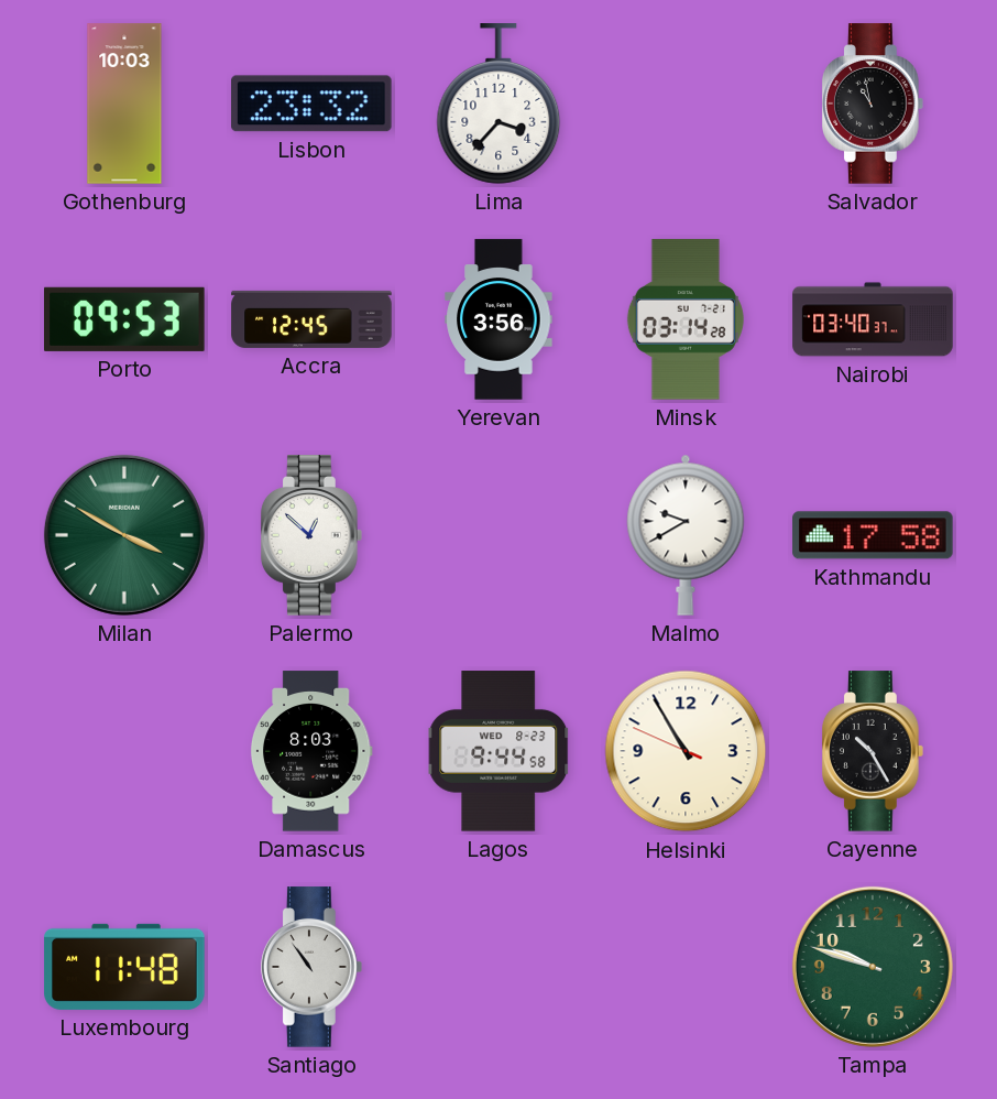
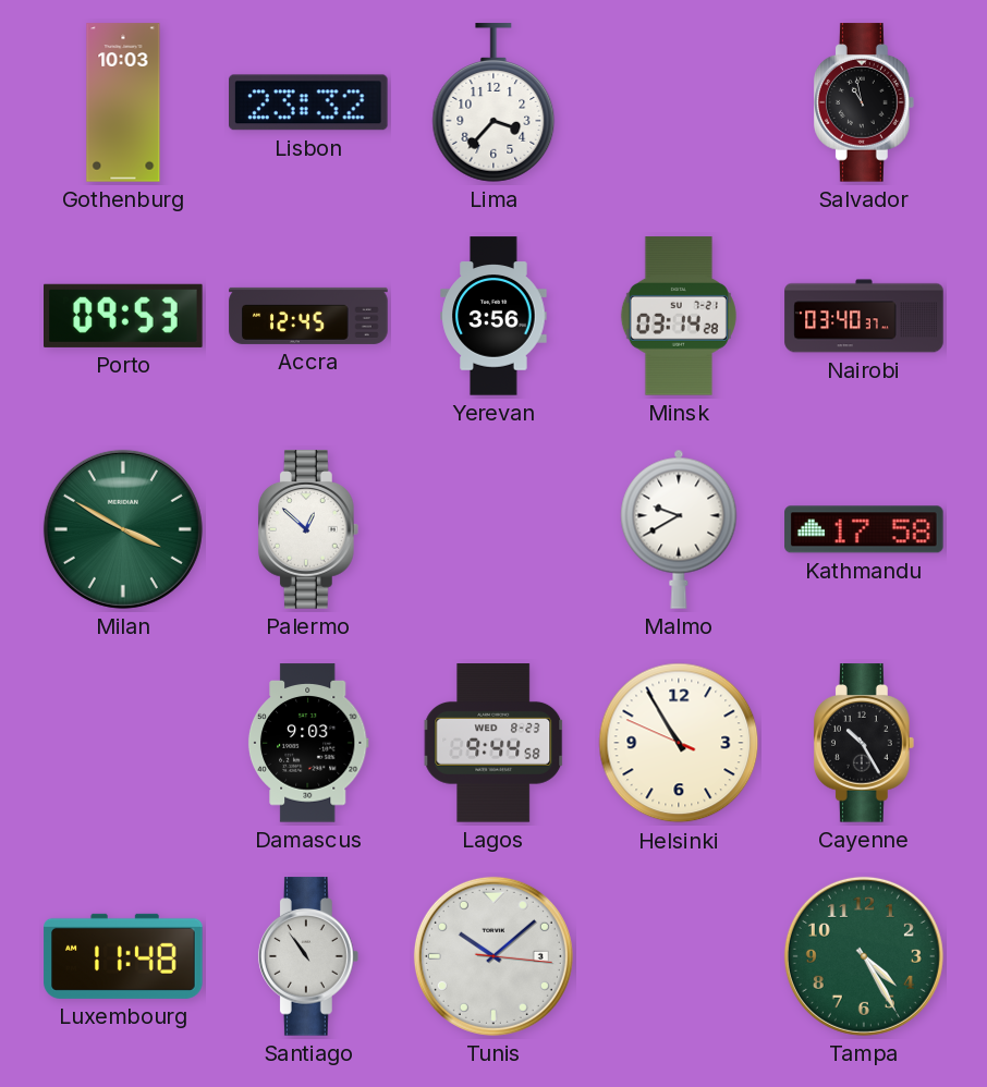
Damascus: 8:03 -> 9:03 (308, 743)
Tunis: none -> 10:08 (493, 956)
Tampa: 9:48 -> 4:25 (864, 956)
